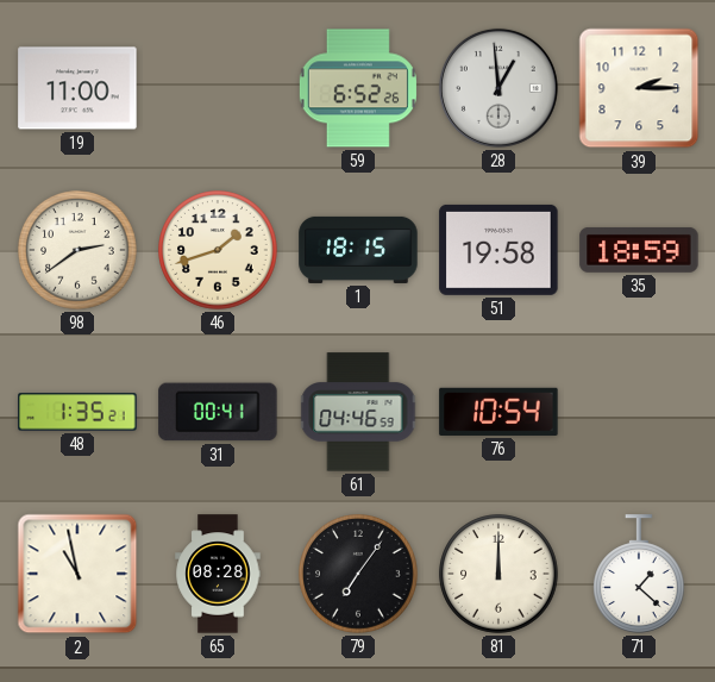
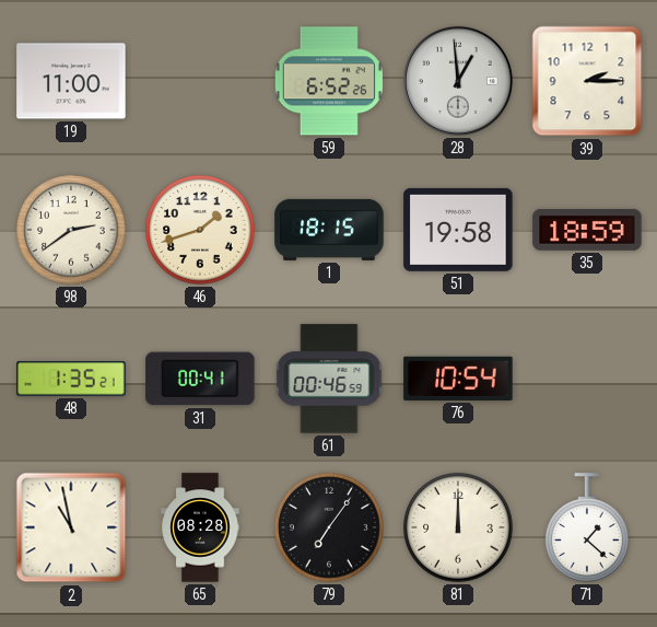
61: 04:46 -> 00:46 (329, 379)
